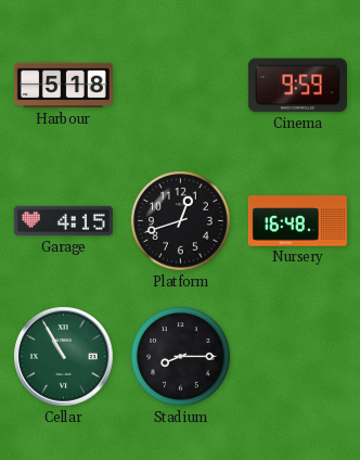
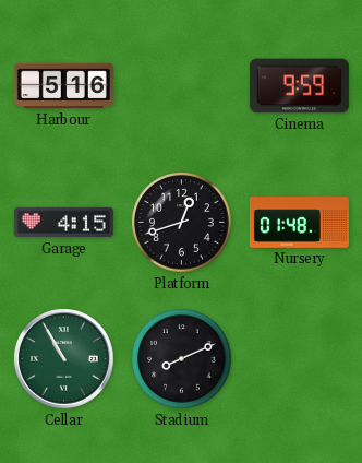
Harbour: 5:18 -> 5:16 (63, 86)
Nursery: 16:48 -> 01:48 (299, 223)
Stadium: 8:15 -> 8:11 (182, 359)
